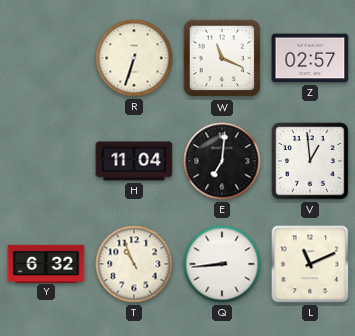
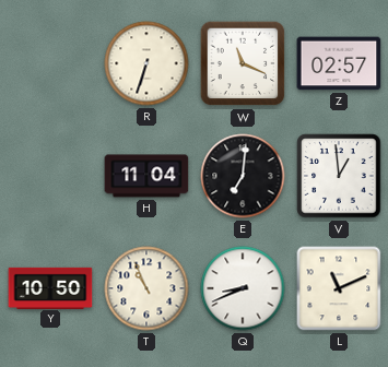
Y: 6:32 -> 10:50 (50, 287)
Q: 8:44 -> 8:41 (243, 288)
